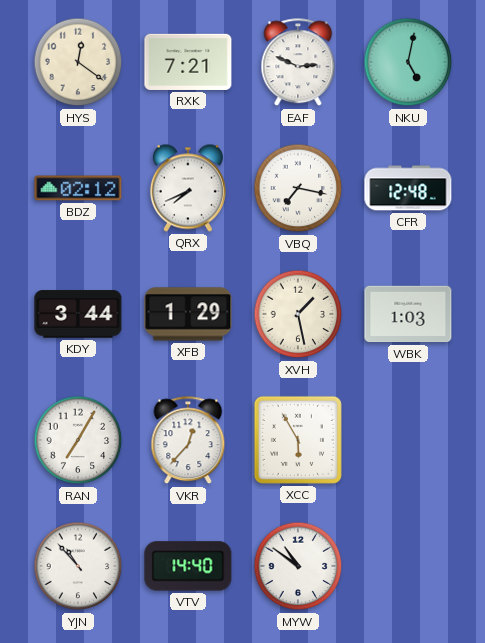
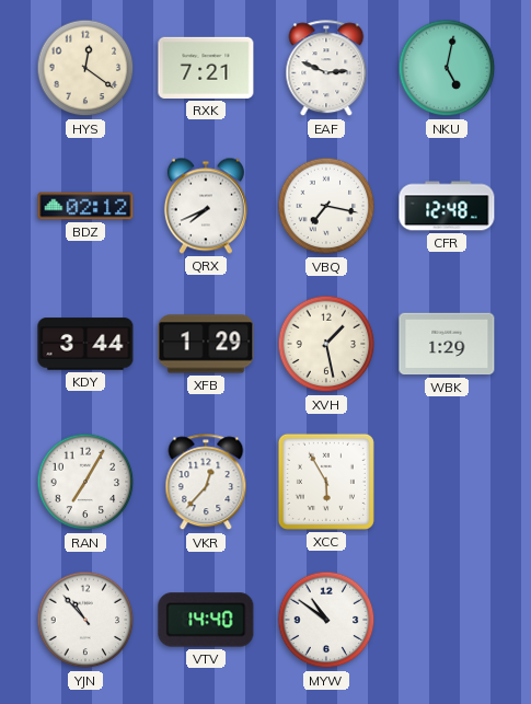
WBK: 1:03 -> 1:29 (447, 344)
